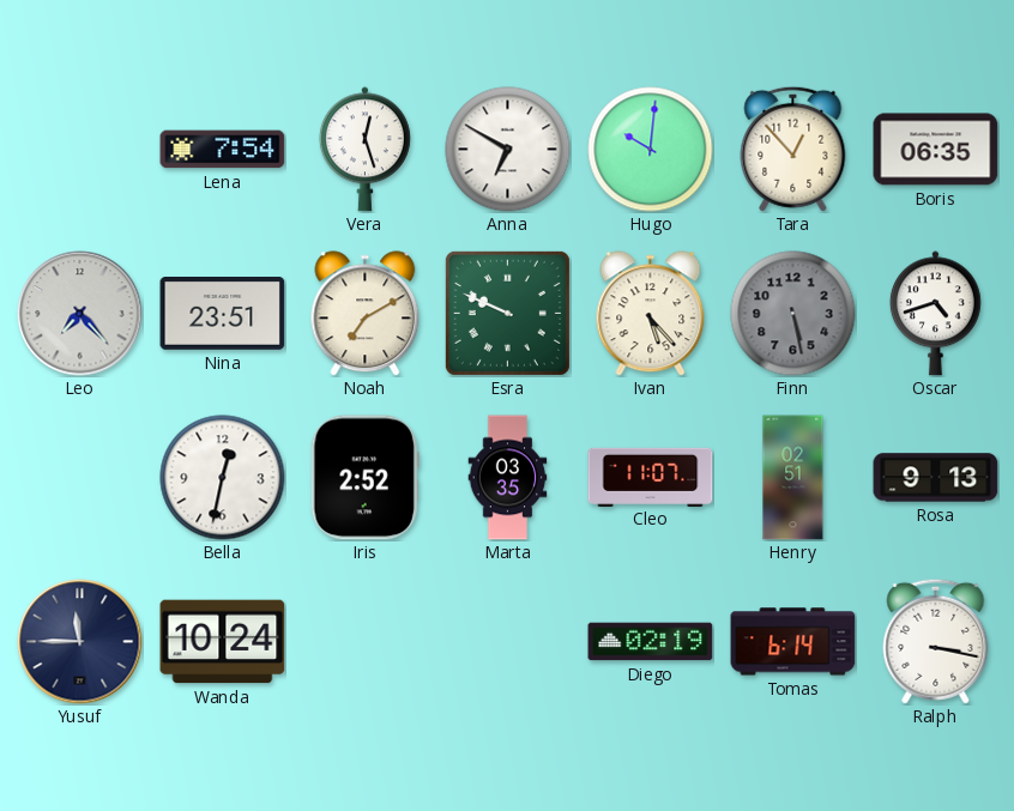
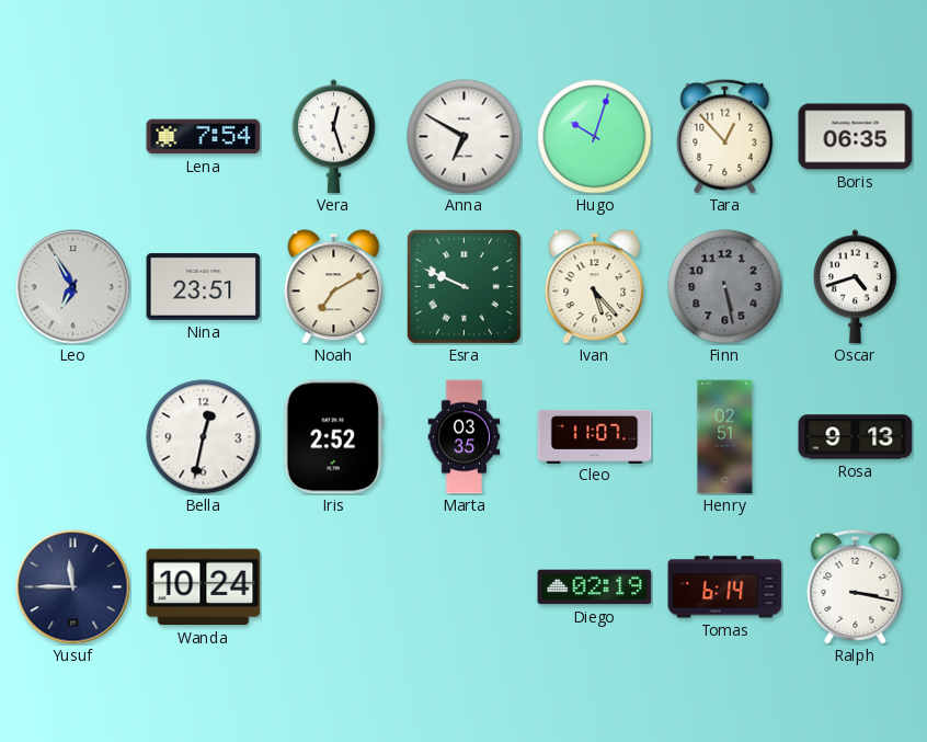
Hugo: 10:01 -> 10:03 (595, 137)
Leo: 7:23 -> 6:55 (73, 287)
